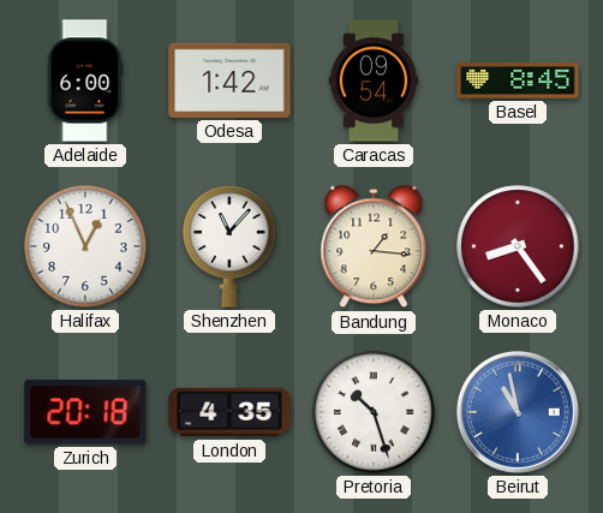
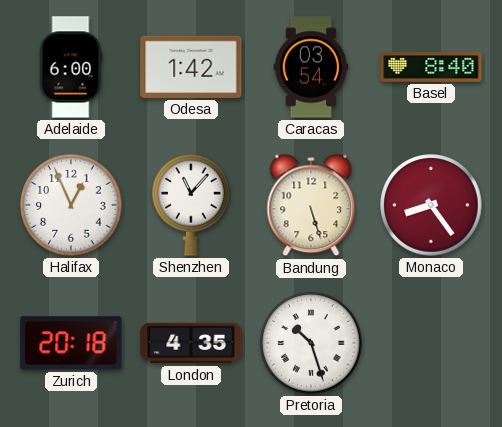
Caracas: 09:54 -> 03:54 (311, 67)
Basel: 8:45 -> 8:40 (431, 67)
Bandung: 1:16 -> 5:27 (311, 205)
Beirut: 10:58 -> none (518, 412)
